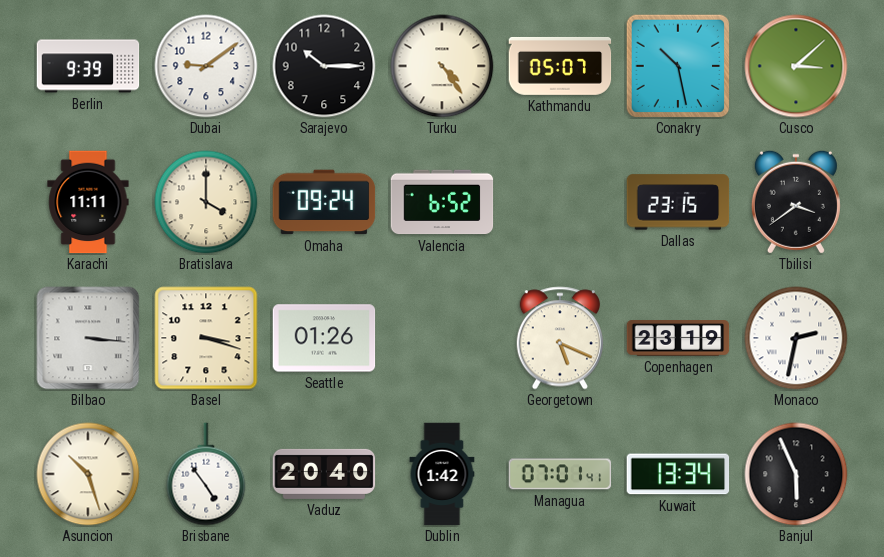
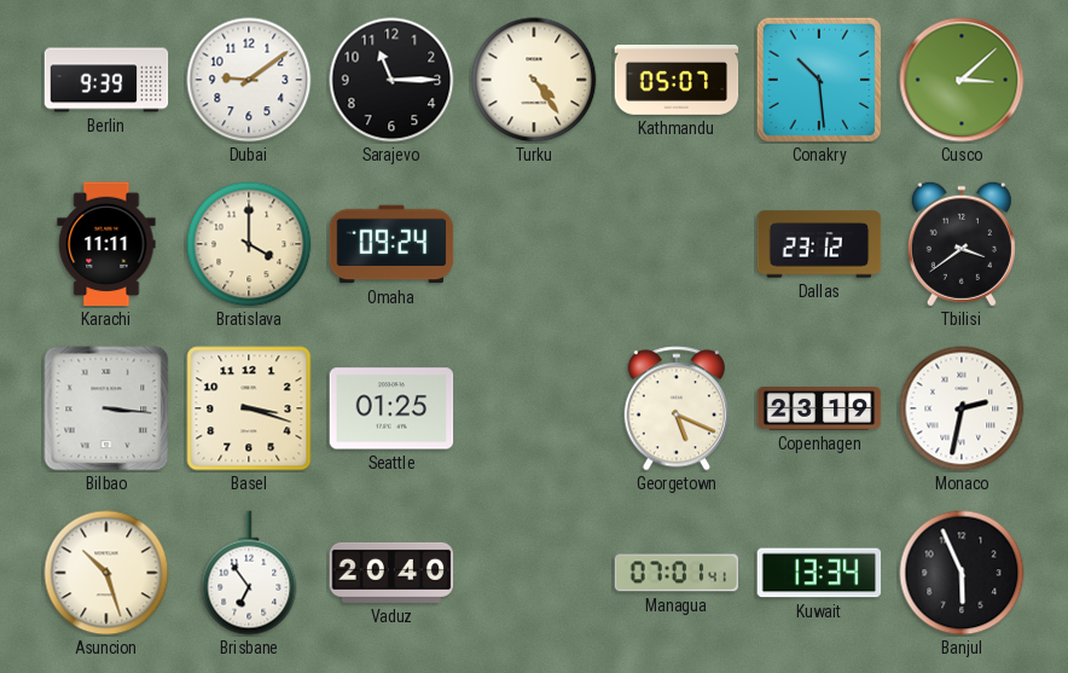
Sarajevo: 10:15 -> 11:15 (391, 80)
Conakry: 10:28 -> 10:29 (819, 80)
Valencia: 6:52 -> none (442, 202)
Dallas: 23:15 -> 23:12 (819, 244)
Seattle: 01:26 -> 01:25 (391, 408)
Brisbane: 4:54 -> 6:54 (249, 573)
Dublin: 1:42 -> none (442, 474)
